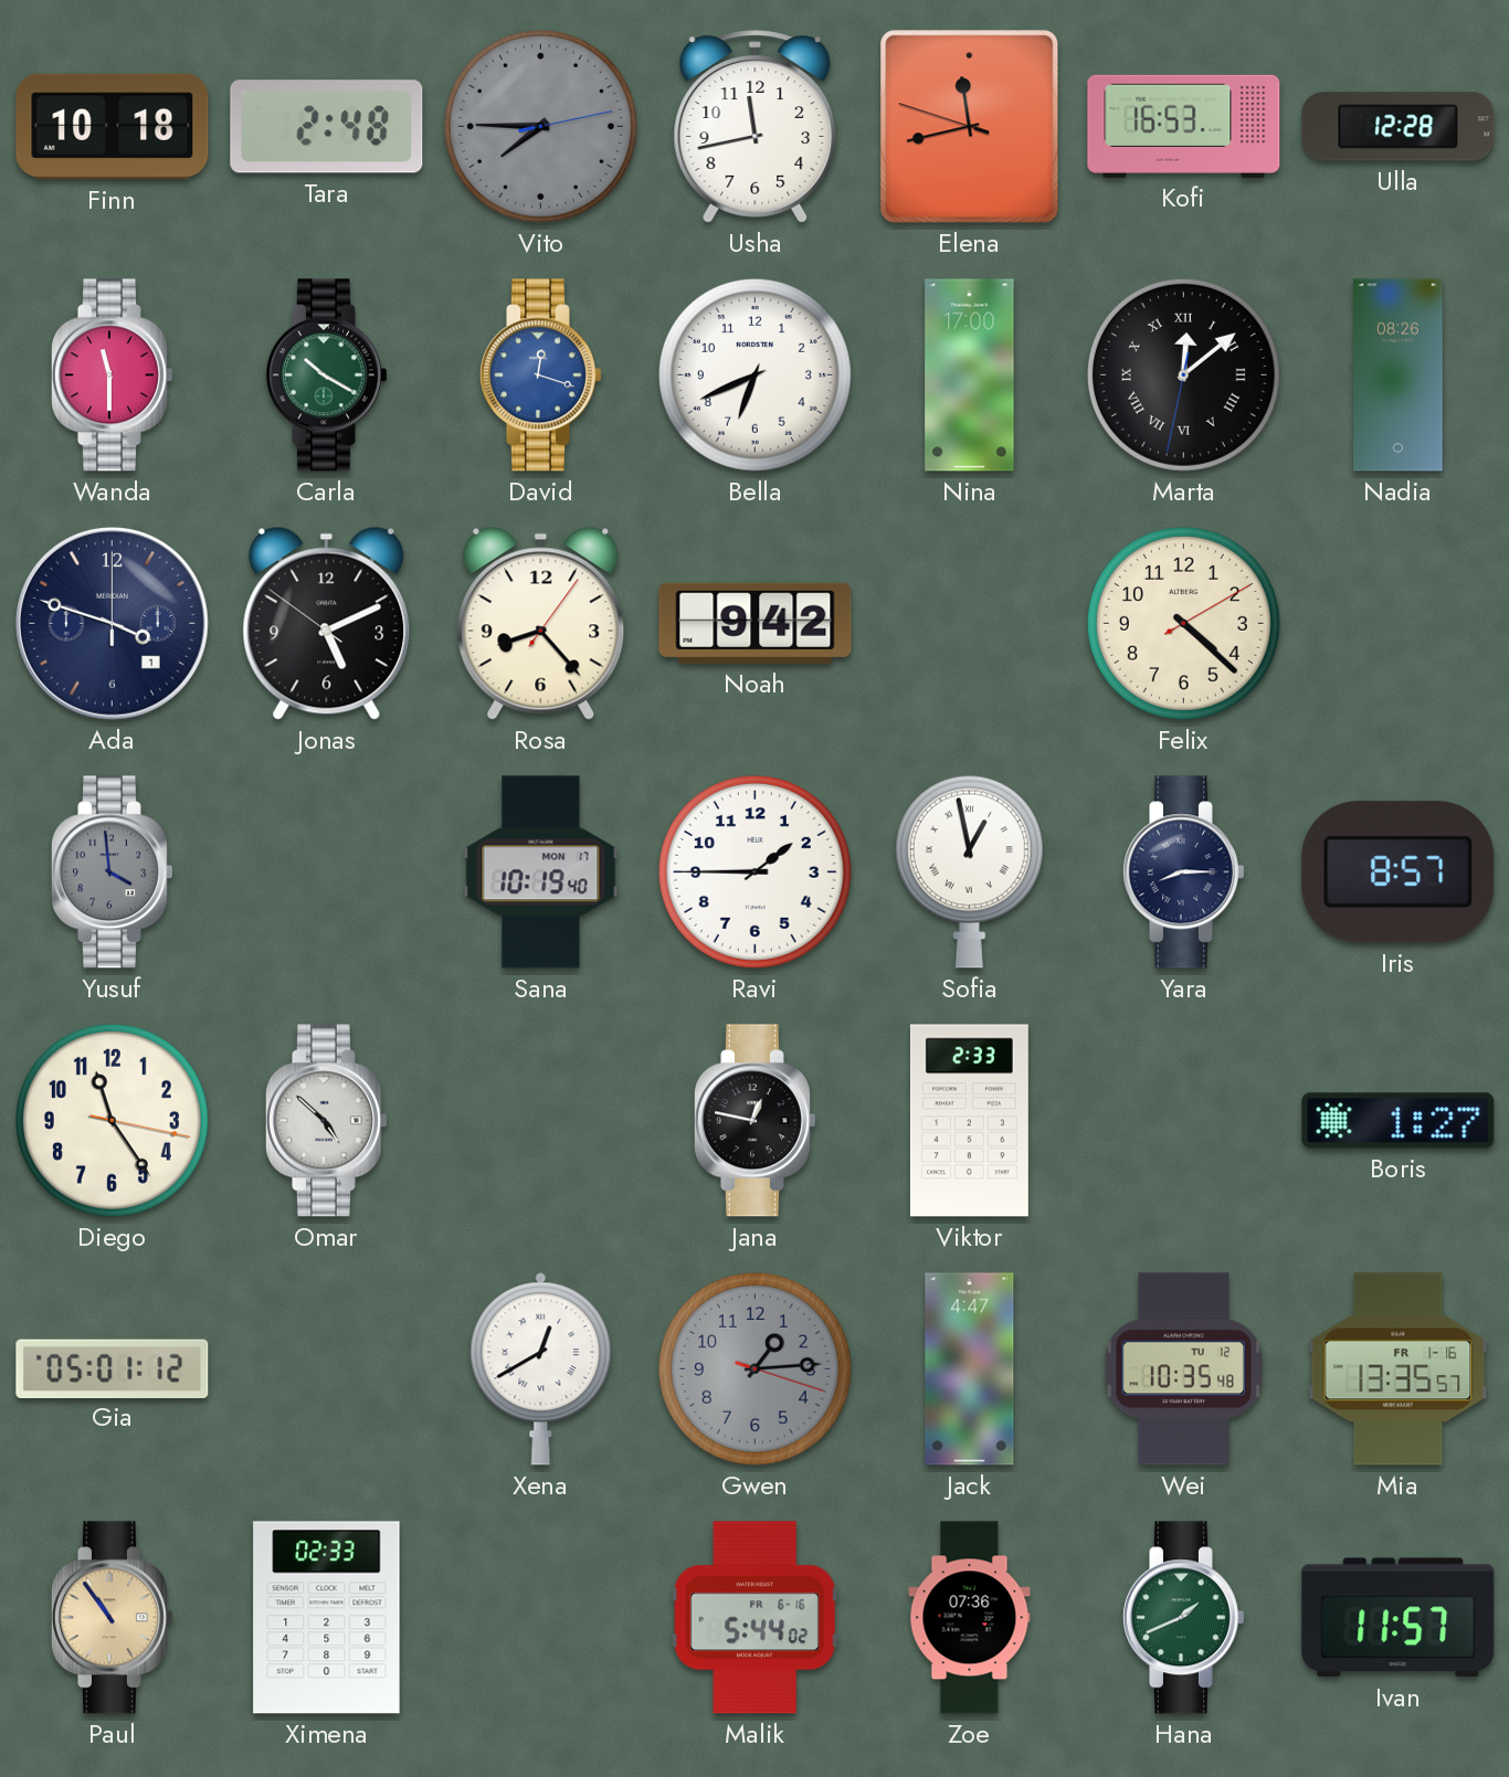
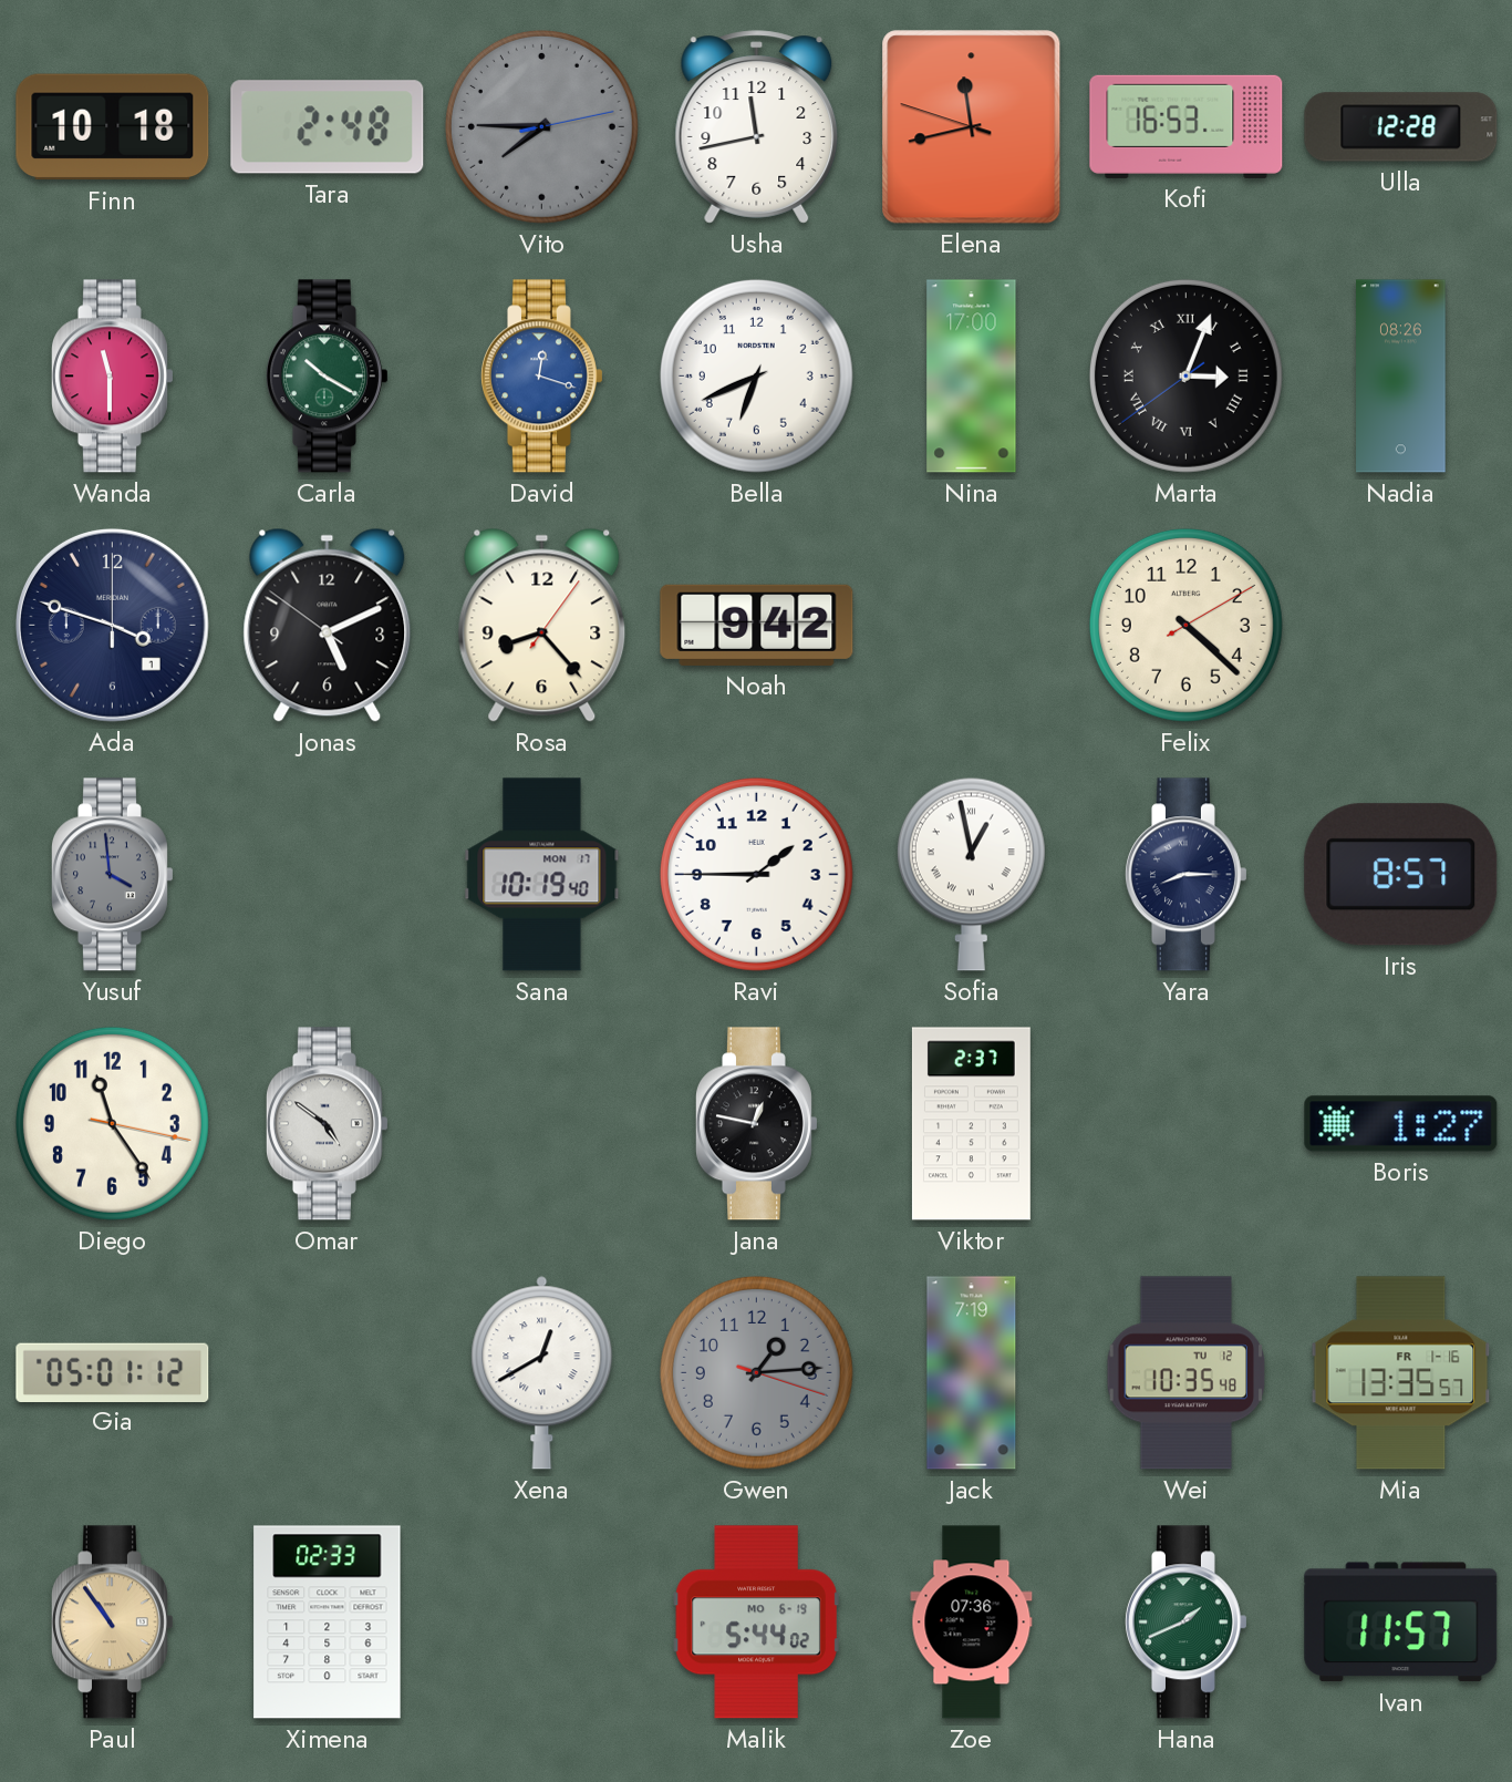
Marta: 12:08 -> 3:03 (1185, 375)
Omar: 4:52 -> 4:51 (327, 1124)
Viktor: 2:33 -> 2:37 (971, 1124)
Jack: 4:47 -> 7:19 (972, 1373)
Malik date: FR 6-16 -> MO 6-19 (756, 1623)
